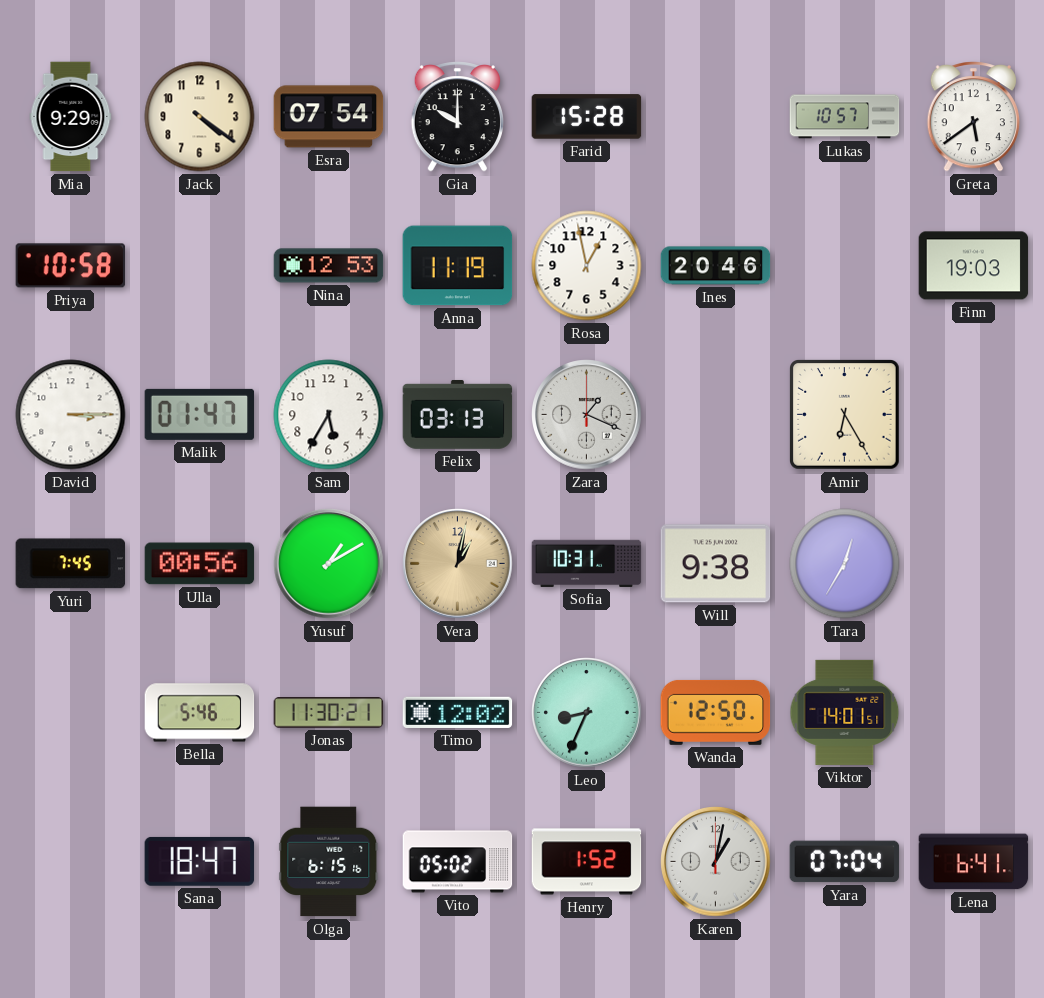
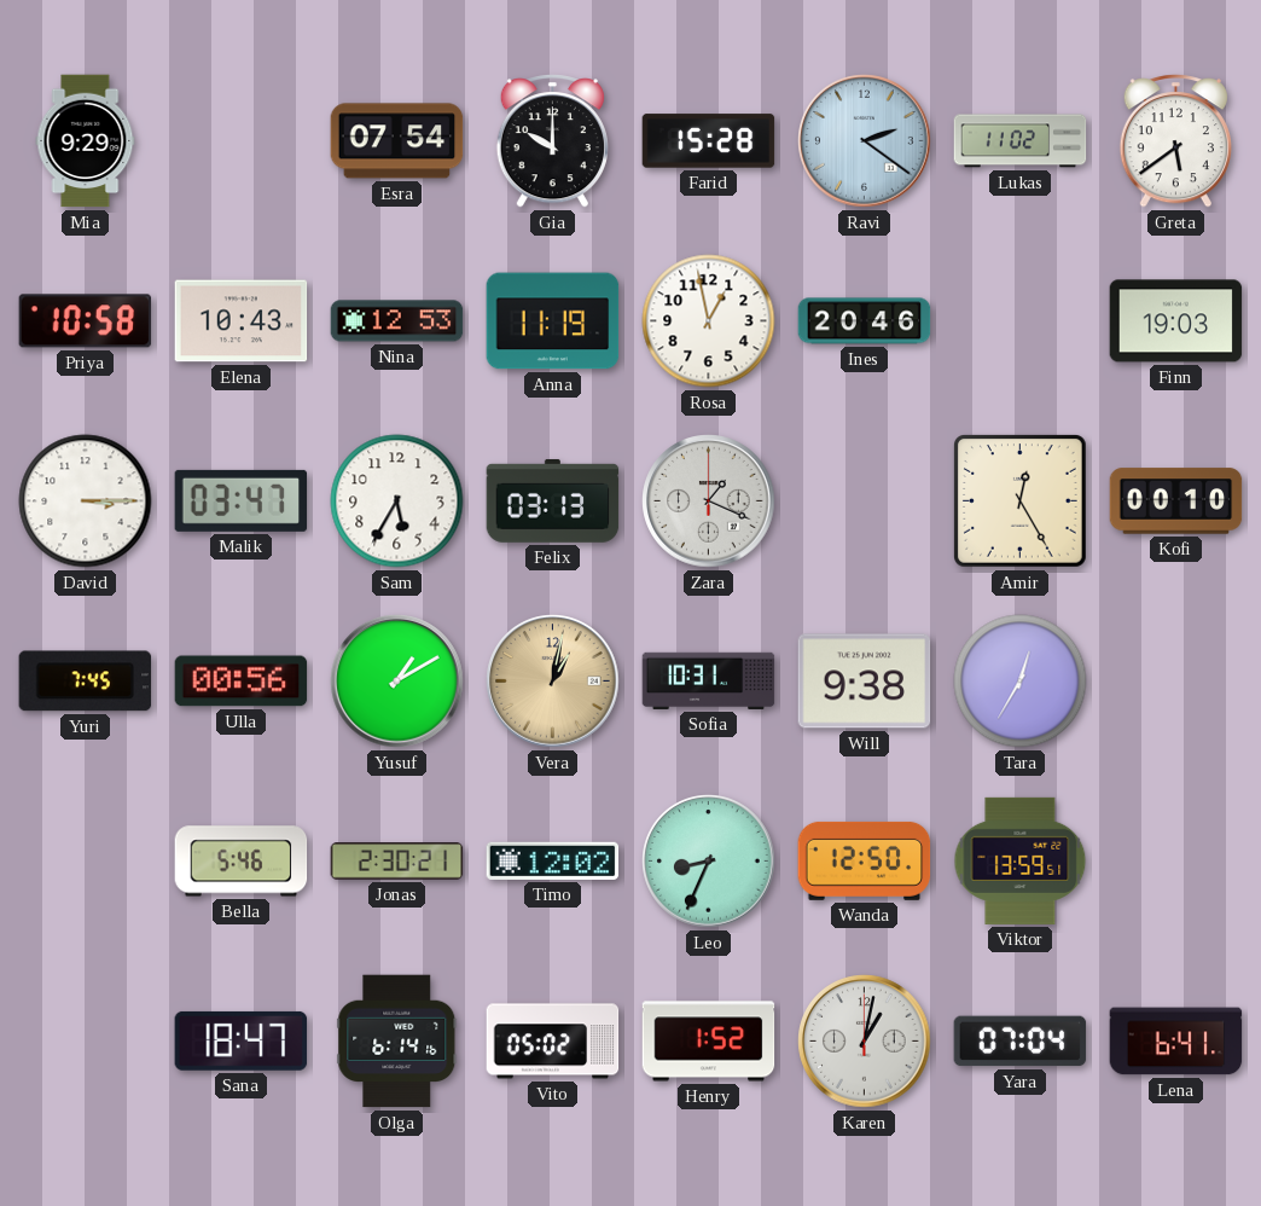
Jack: 4:21 -> none (200, 117)
Ravi: none -> 2:21 (865, 141)
Lukas: 10:57 -> 11:02 (1021, 141)
Elena: none -> 10:43 (242, 321)
Malik: 01:47 -> 03:47 (242, 500)
Amir: 6:25 -> 12:25 (1021, 501)
Kofi: none -> 00:10 (1176, 501)
Jonas: 11:30 -> 2:30 (397, 862)
Viktor: 14:01 -> 13:59 (1021, 860)
Olga: 6:15 -> 6:14 (397, 1042)
